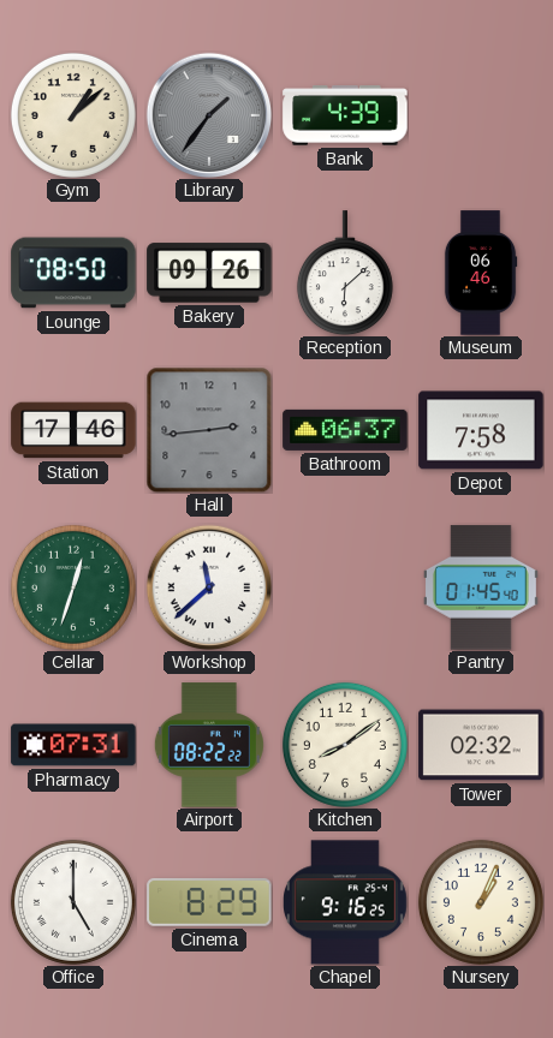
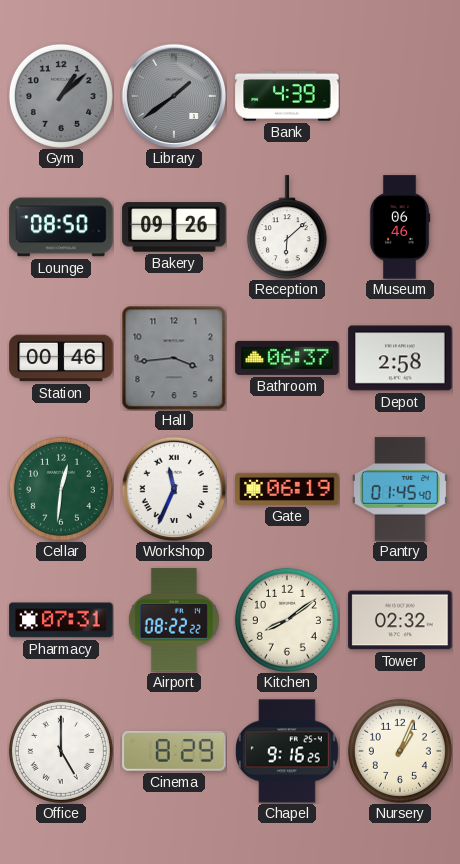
Gym dial: cream -> grey (61, 96)
Library: 1:36 -> 1:39 (174, 96)
Station: 17:46 -> 00:46 (61, 358)
Hall: 2:44 -> 3:44 (174, 358)
Depot: 7:58 -> 2:58 (400, 358)
Cellar: 12:33 -> 12:31 (61, 489)
Workshop: 11:38 -> 11:34 (174, 489)
Gate: none -> 06:19 (287, 489)
